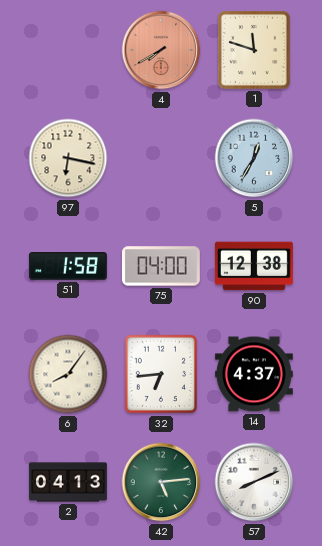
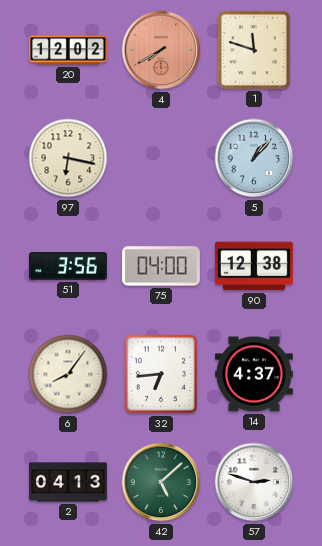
20: none -> 12:02 (69, 50)
5: 12:35 -> 1:07 (254, 158)
51: 1:58 -> 3:56 (69, 266)
42: 5:14 -> 5:08 (161, 482)
57: 8:11 -> 2:48 (254, 482)
